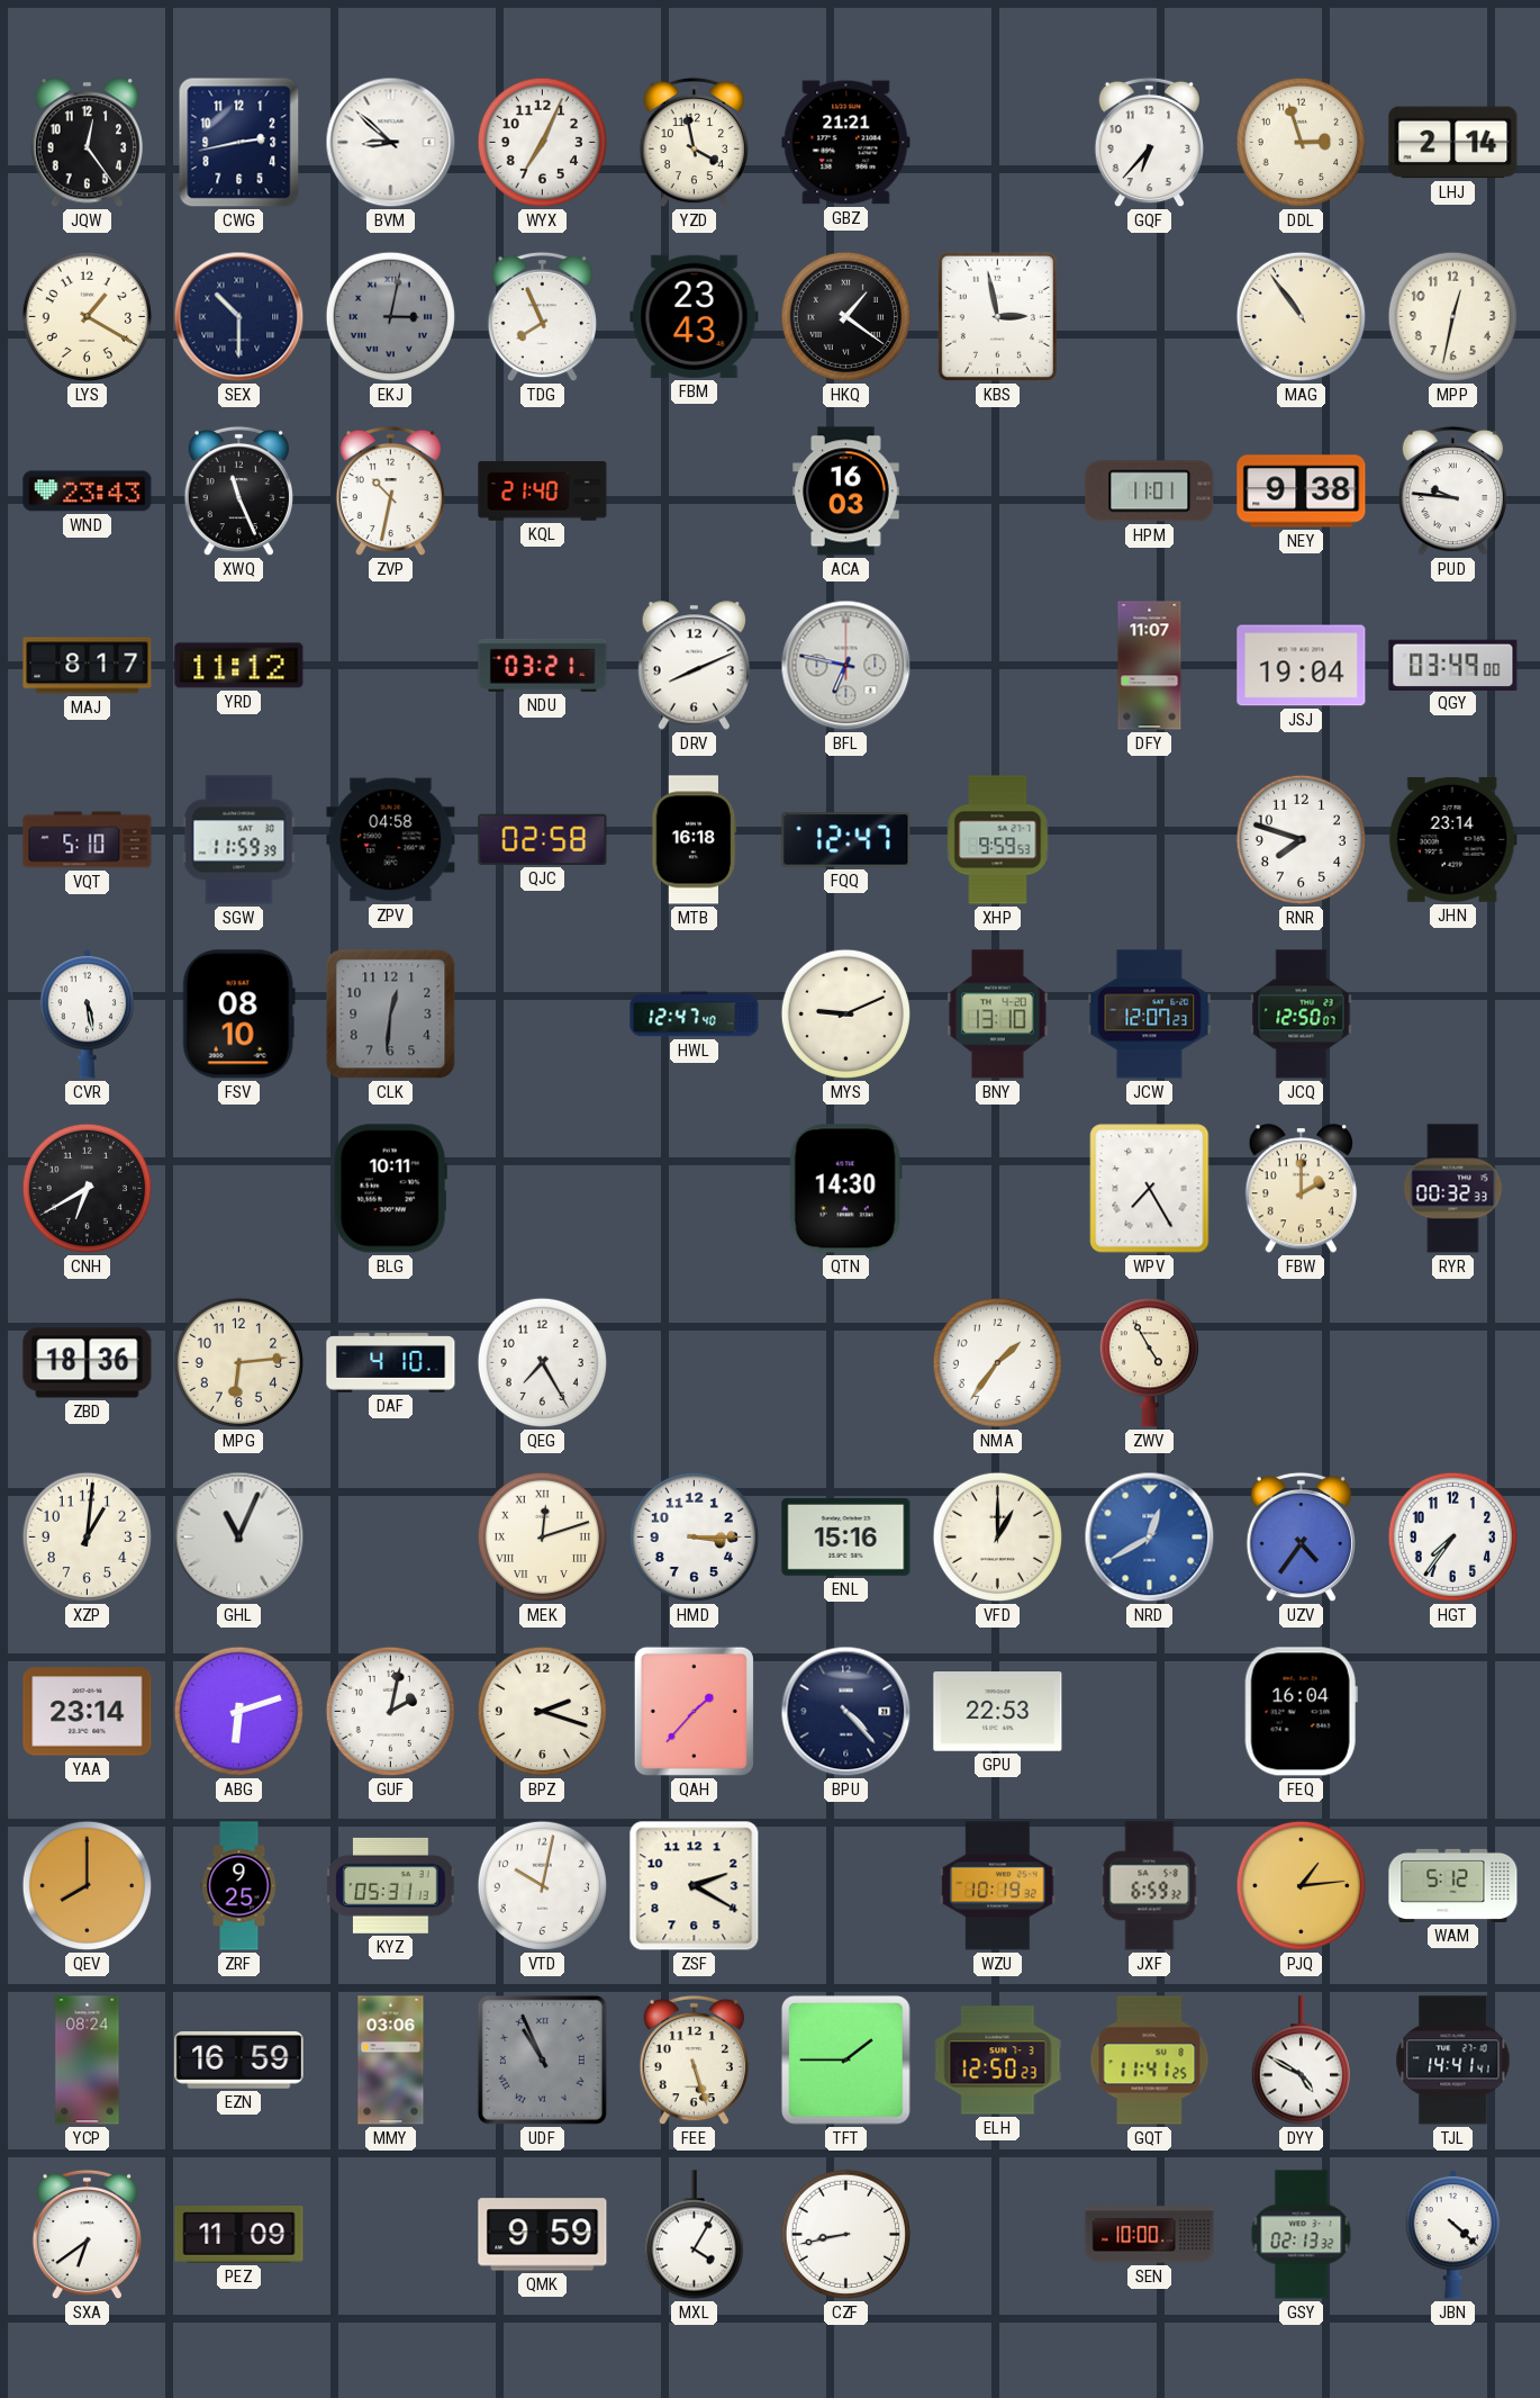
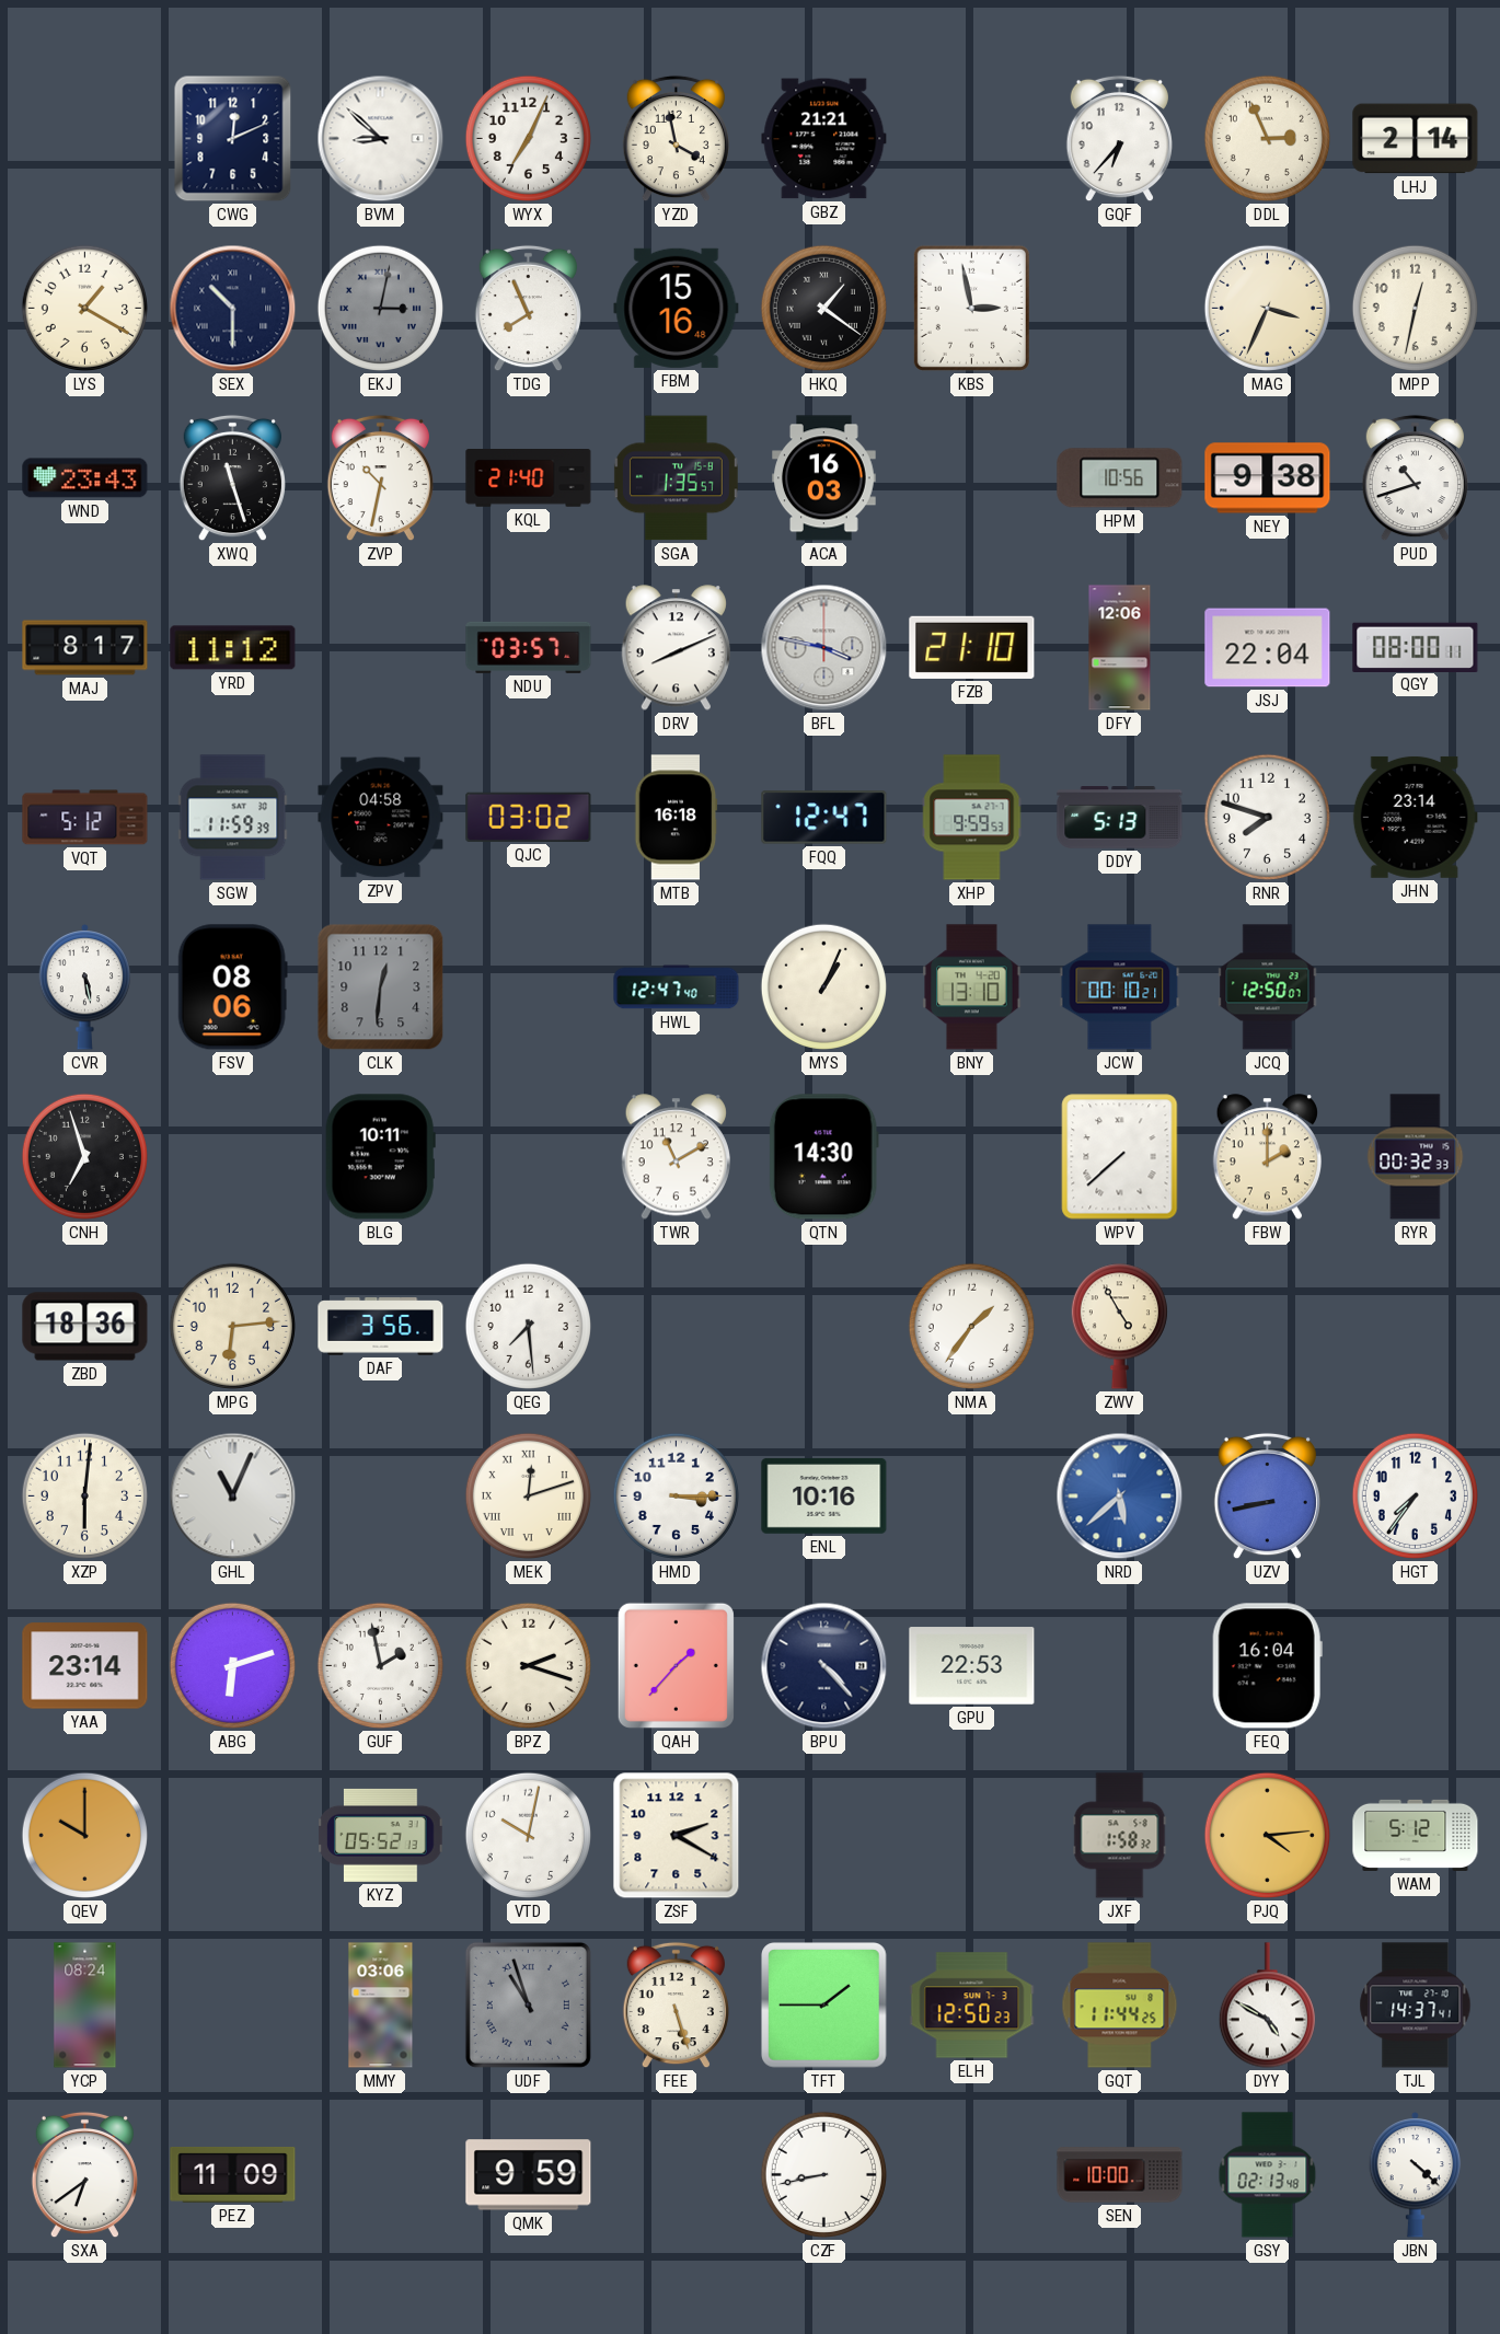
JQW: 12:24 -> none (87, 143)
CWG: 2:43 -> 12:11 (233, 139)
DDL: 2:57 -> 2:56 (1267, 138)
FBM: 23:43 -> 15:16 (677, 308)
MAG: 10:54 -> 3:34 (1267, 308)
XWQ: 11:26 -> 11:27 (232, 478)
SGA: none -> 1:35 (676, 478)
HPM: 11:01 -> 10:56 (1120, 478)
PUD: 9:46 -> 10:42 (1415, 478)
NDU: 03:21 -> 03:57 (529, 647)
BFL: 6:47 -> 3:47 (824, 648)
FZB: none -> 21:10 (972, 647)
DFY: 11:07 -> 12:06 (1120, 648)
JSJ: 19:04 -> 22:04 (1268, 648)
QGY: 03:49 -> 08:00 (1416, 647)
VQT: 5:10 -> 5:12 (85, 818)
QJC: 02:58 -> 03:02 (529, 817)
DDY: none -> 5:13 (1120, 818)
FSV: 08:10 -> 08:06 (232, 987)
MYS: 9:11 -> 1:04 (823, 986)
JCW: 12:07 -> 00:10 (1120, 987)
CNH: 6:40 -> 6:57 (84, 1156)
TWR: none -> 11:10 (676, 1157)
WPV: 7:25 -> 7:38 (1120, 1157)
DAF: 4:10 -> 3:56 (381, 1327)
QEG: 7:25 -> 7:29 (528, 1326)
XZP: 1:01 -> 6:01 (84, 1495)
ENL: 15:16 -> 10:16 (824, 1497)
VFD: 1:00 -> none (997, 1536)
NRD: 12:40 -> 5:38 (1120, 1497)
UZV: 4:36 -> 8:43 (1267, 1497)
GUF: 2:02 -> 1:58 (380, 1665)
QEV: 8:00 -> 10:00 (84, 1835)
ZRF: 9:25 -> none (239, 1886)
KYZ: 05:31 -> 05:52 (381, 1835)
WZU: 10:19 -> none (998, 1886)
JXF: 6:59 -> 1:58 (1120, 1836)
PJQ: 1:14 -> 4:14 (1267, 1835)
EZN: 16:59 -> none (239, 2061)
UDF: 10:56 -> 10:57 (528, 2004)
GQT: 11:41 -> 11:44 (1120, 2006)
TJL: 14:41 -> 14:37 (1416, 2006)
MXL: 4:05 -> none (694, 2235)
GSY: 02:13:32 -> 02:13:48 (1268, 2175)
